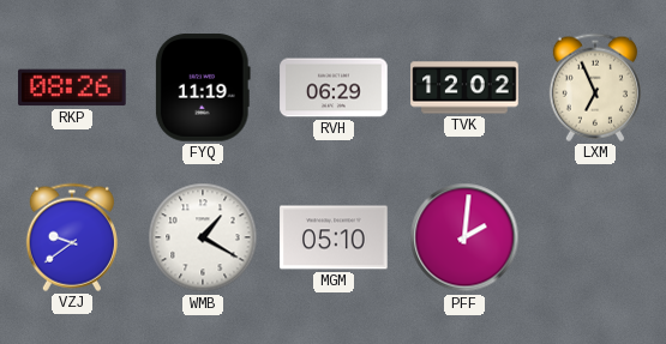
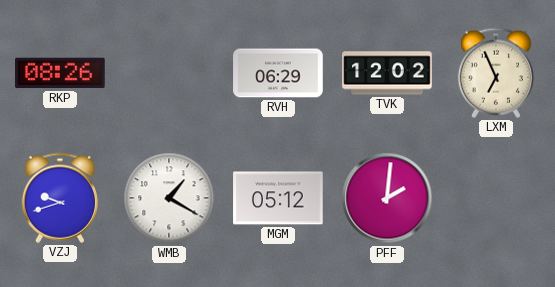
FYQ: 11:19 -> none (203, 87)
VZJ: 9:39 -> 9:42 (60, 198)
MGM: 05:10 -> 05:12 (278, 198)
